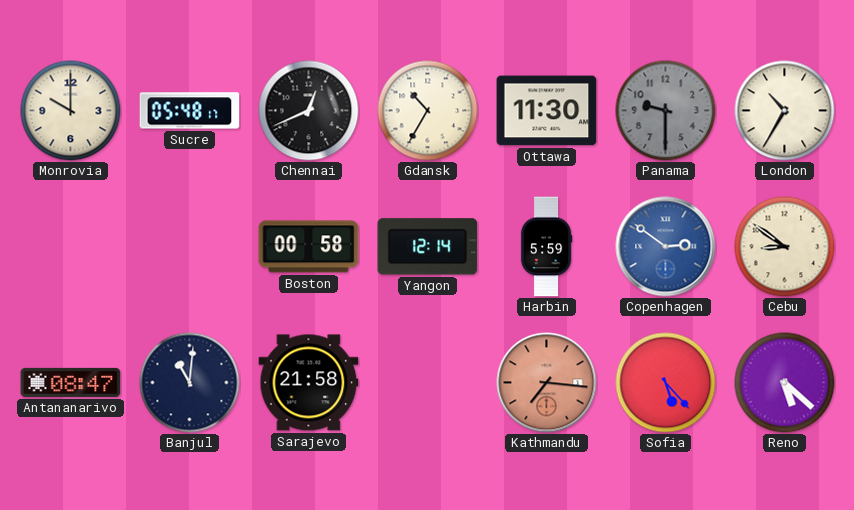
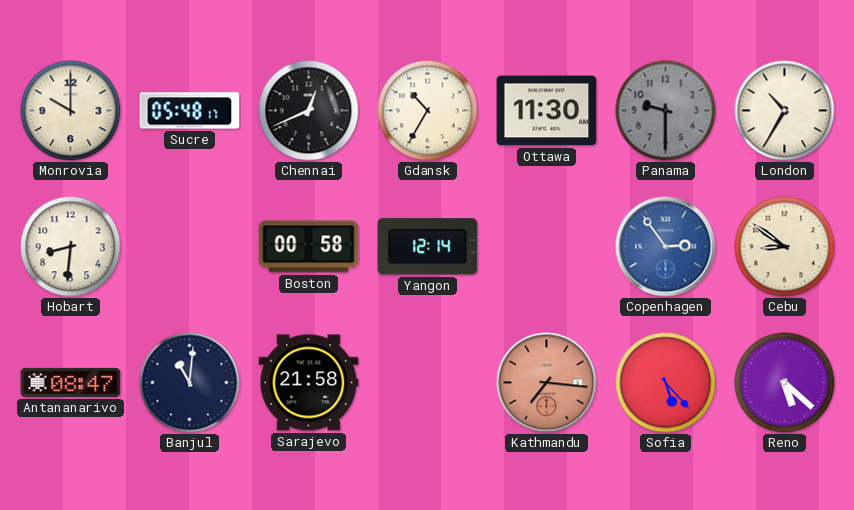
Hobart: none -> 8:31 (71, 247)
Harbin: 5:59 -> none (546, 247)
Copenhagen: 2:51 -> 2:54 (666, 247)
